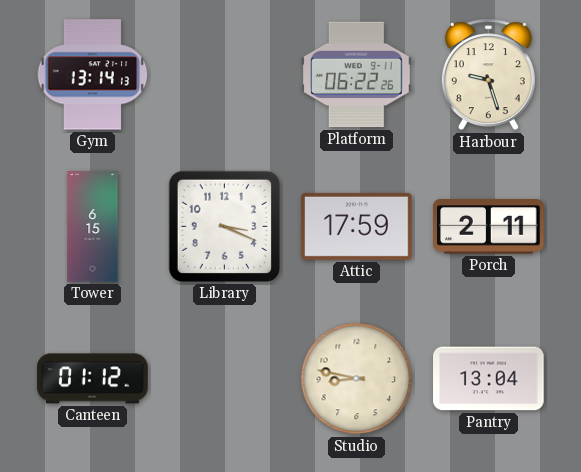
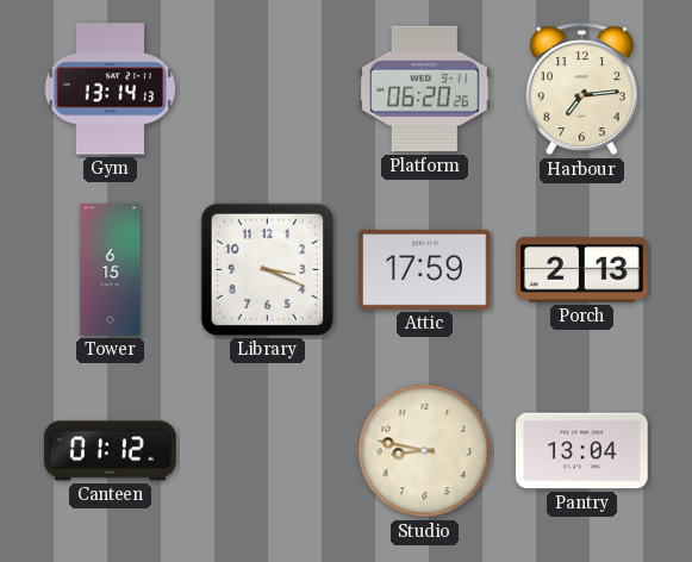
Platform: 06:22 -> 06:20 (425, 89)
Harbour: 9:27 -> 7:14 (581, 89)
Porch: 2:11 -> 2:13 (582, 270)
